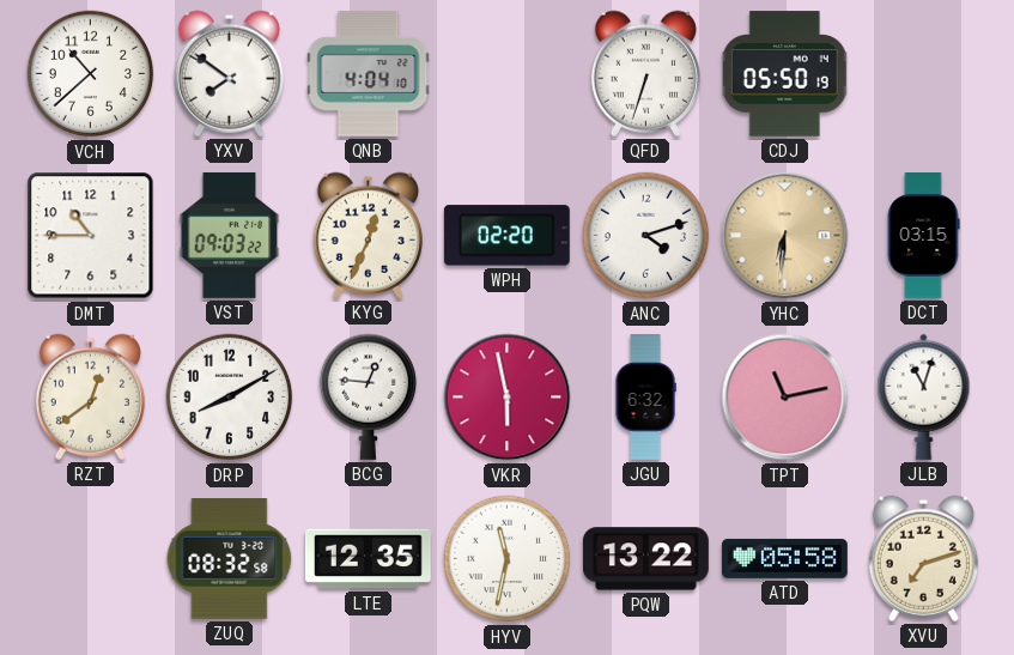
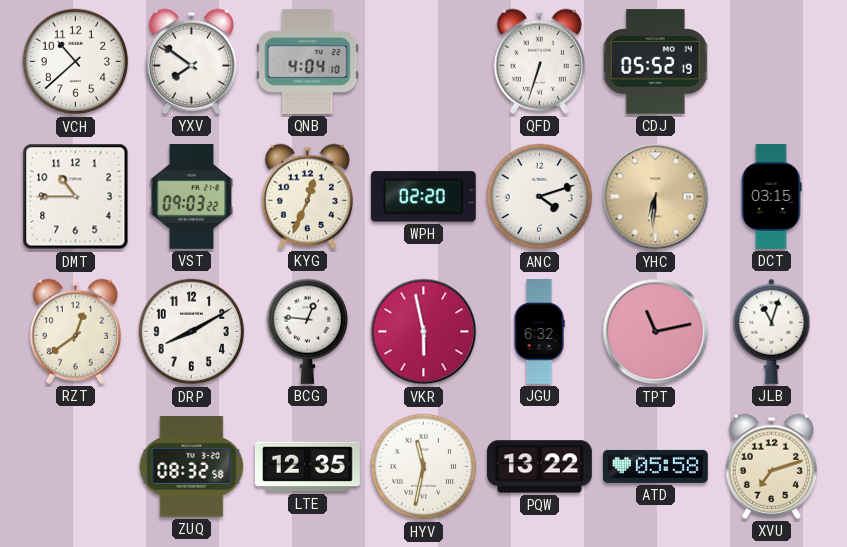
CDJ: 05:50 -> 05:52 (656, 62)
